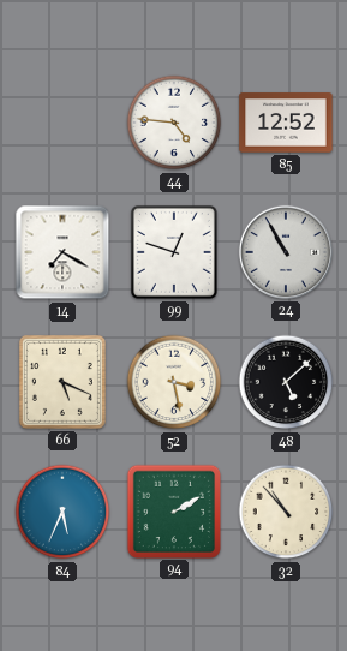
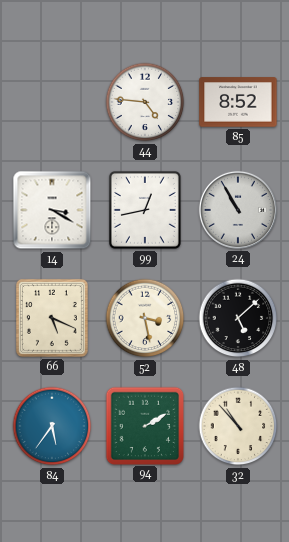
85: 12:52 -> 8:52 (238, 102)
14: 7:20 -> 3:20 (52, 210)
99: 12:48 -> 12:43 (145, 210)
84: 5:34 -> 5:36 (52, 426)
